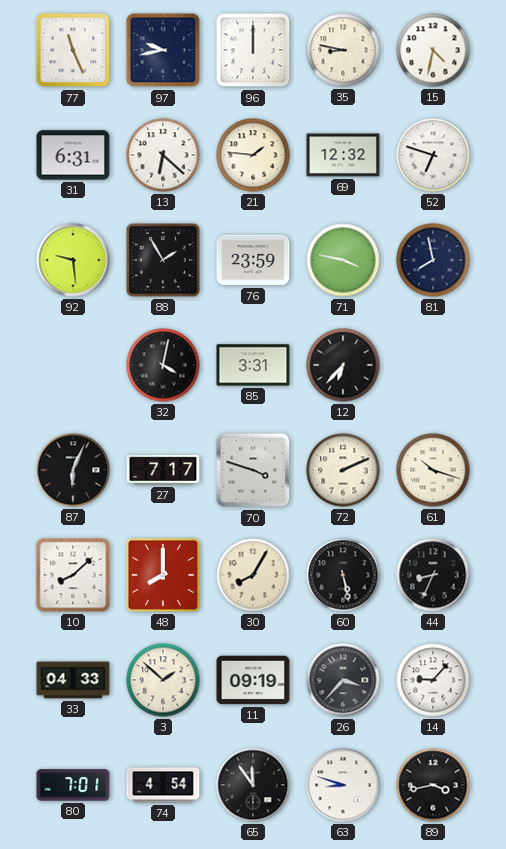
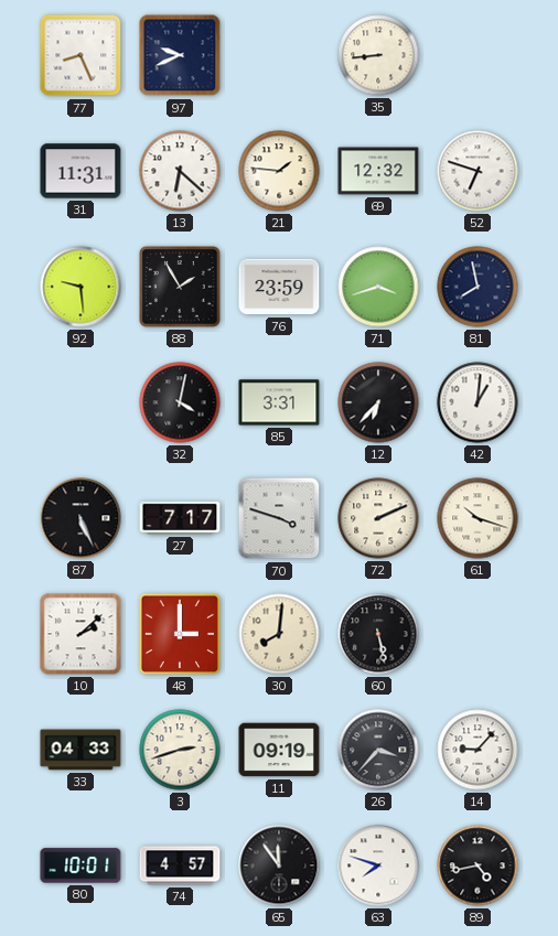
77: 11:26 -> 8:26 (81, 55)
97: 9:43 -> 9:41 (180, 55)
96: 12:00 -> none (253, 50)
35: 8:47 -> 8:44 (378, 55)
15: 4:32 -> none (433, 50)
31: 6:31 -> 11:31 (81, 171)
71: 3:47 -> 3:42 (378, 287)
42: none -> 1:01 (477, 402)
87: 6:04 -> 5:26 (81, 518)
10: 8:08 -> 2:08 (81, 634)
48: 8:00 -> 3:00 (180, 634)
30: 8:05 -> 8:01 (279, 634)
44: 8:34 -> none (433, 575)
3: 1:52 -> 2:42 (180, 750)
80: 7:01 -> 10:01 (81, 865)
74: 4:54 -> 4:57 (180, 865)
63: 8:48 -> 7:48 (378, 865)
89: 3:43 -> 4:43 (477, 865)
